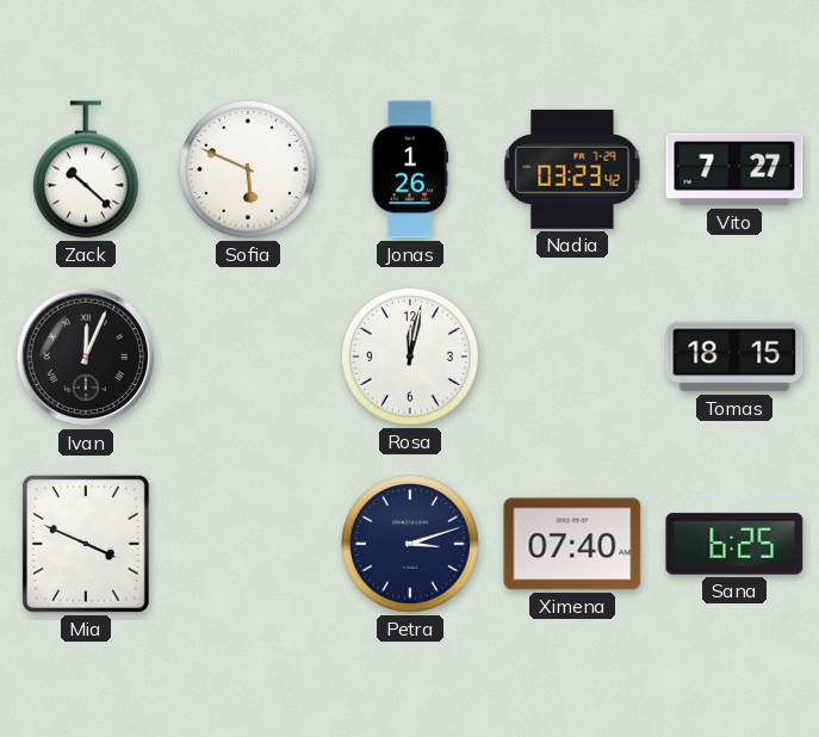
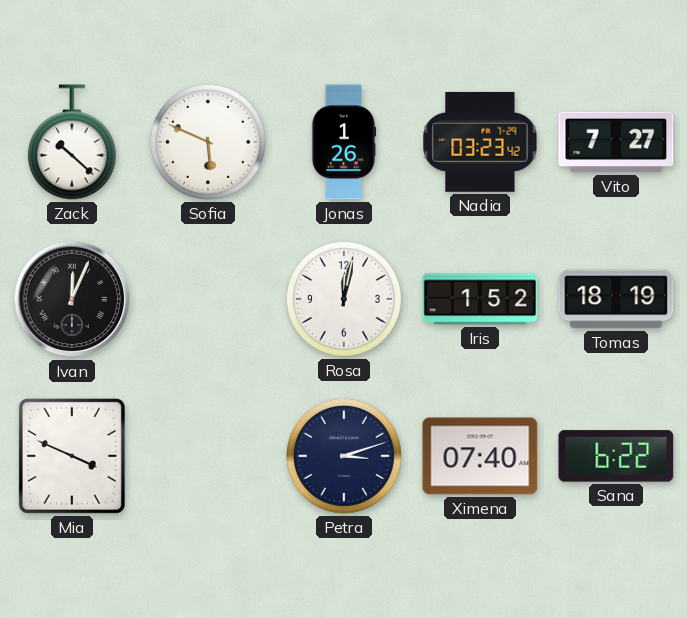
Iris: none -> 1:52 (480, 299)
Tomas: 18:15 -> 18:19 (616, 299)
Sana: 6:25 -> 6:22 (616, 456)
